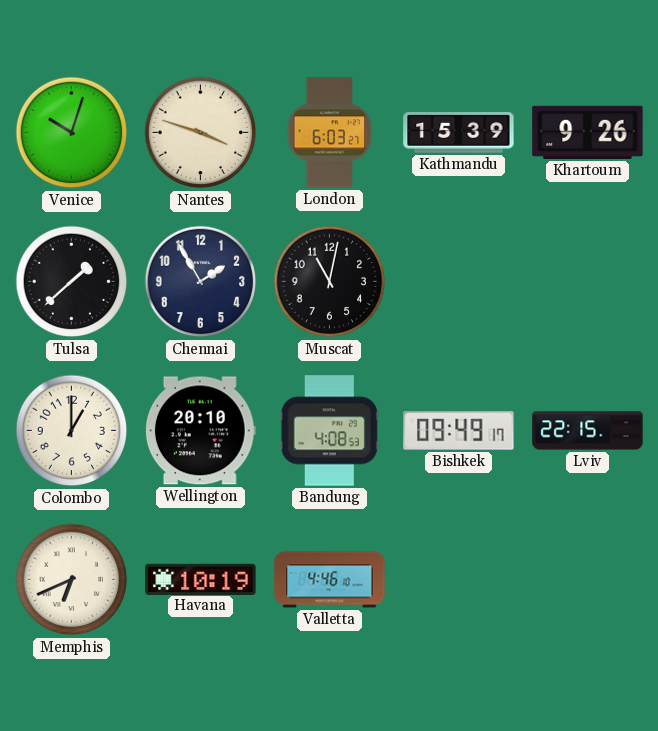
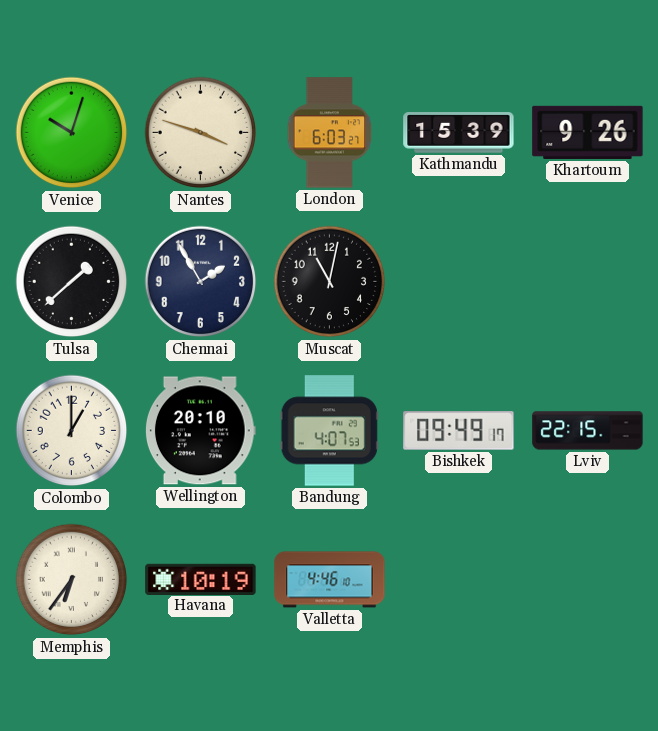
Bandung: 4:08 -> 4:07 (329, 431)
Memphis: 6:41 -> 6:36 (72, 580)
